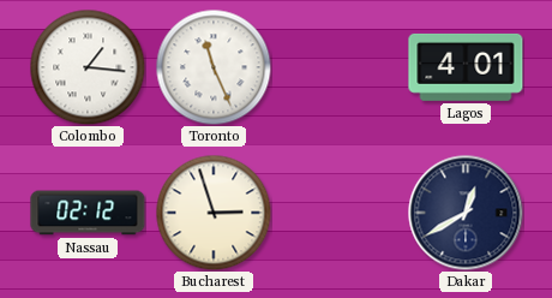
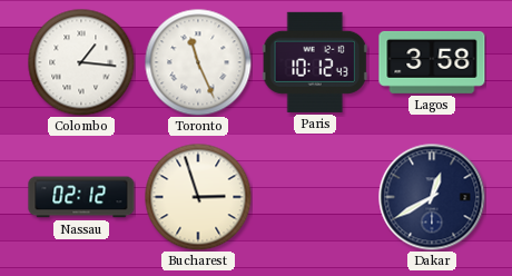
Paris: none -> 10:12 (315, 62)
Lagos: 4:01 -> 3:58 (432, 62)
